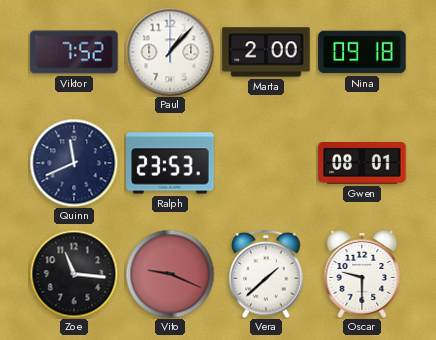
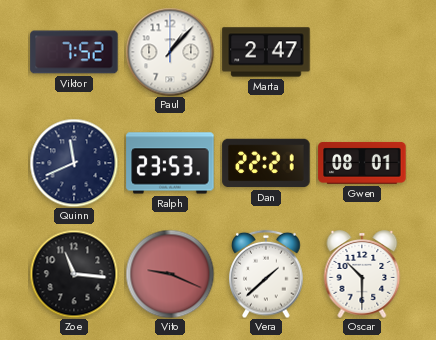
Marta: 2:00 -> 2:47 (266, 52)
Nina: 09:18 -> none (362, 52)
Dan: none -> 22:21 (266, 163)
Oscar: 9:30 -> 10:30 (362, 274)
